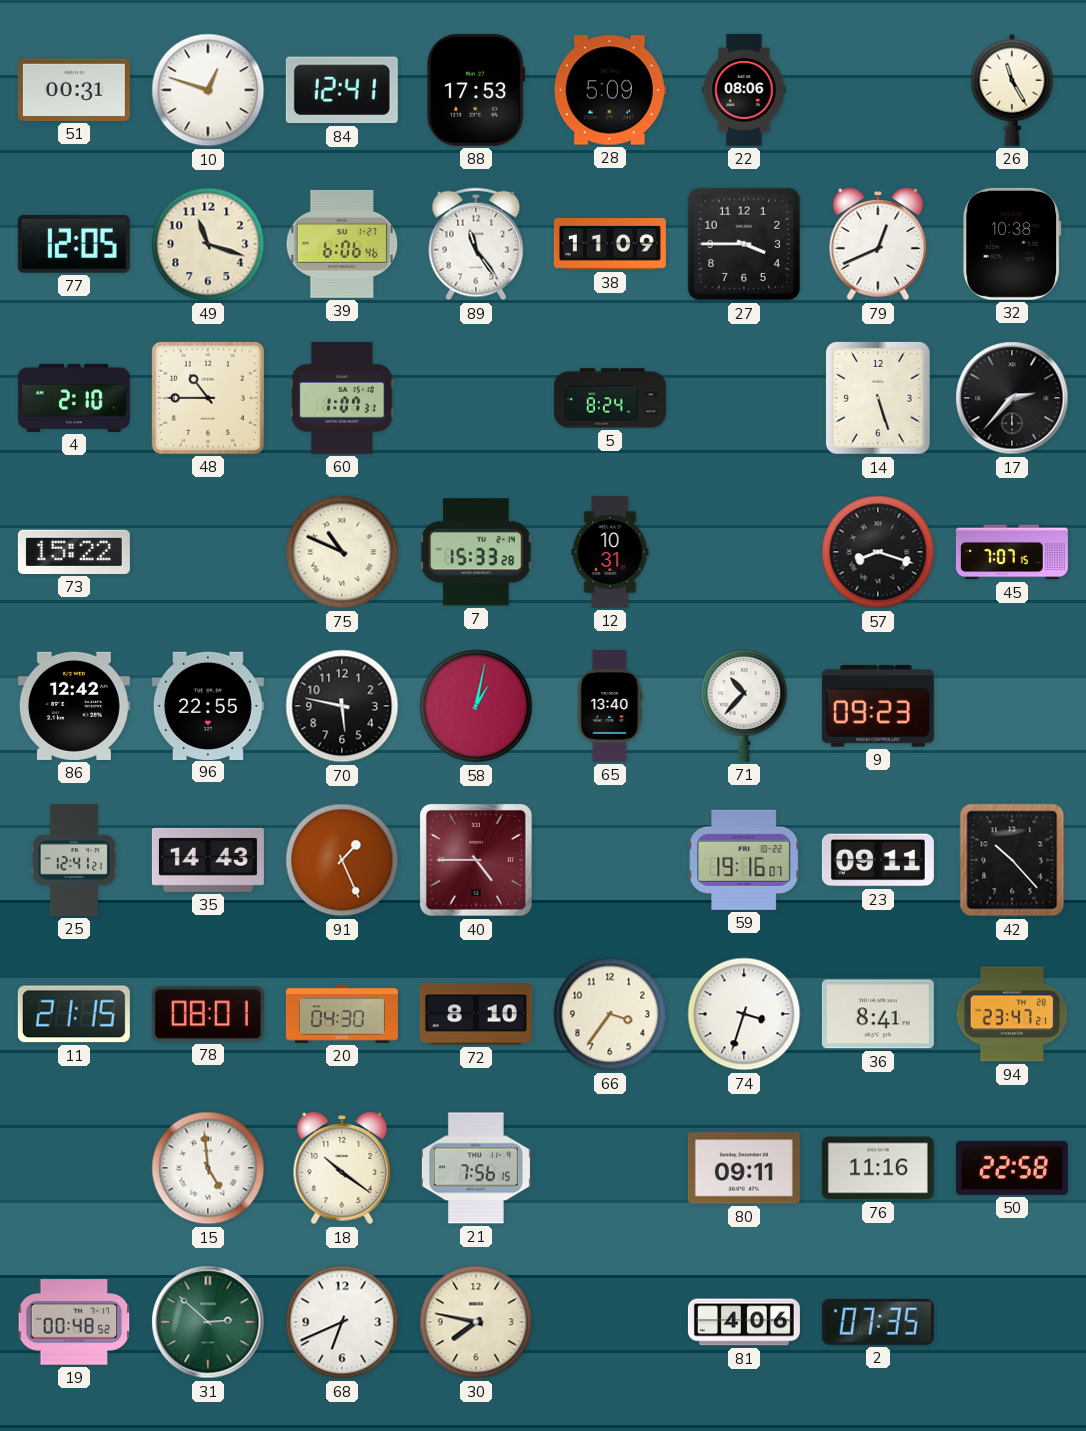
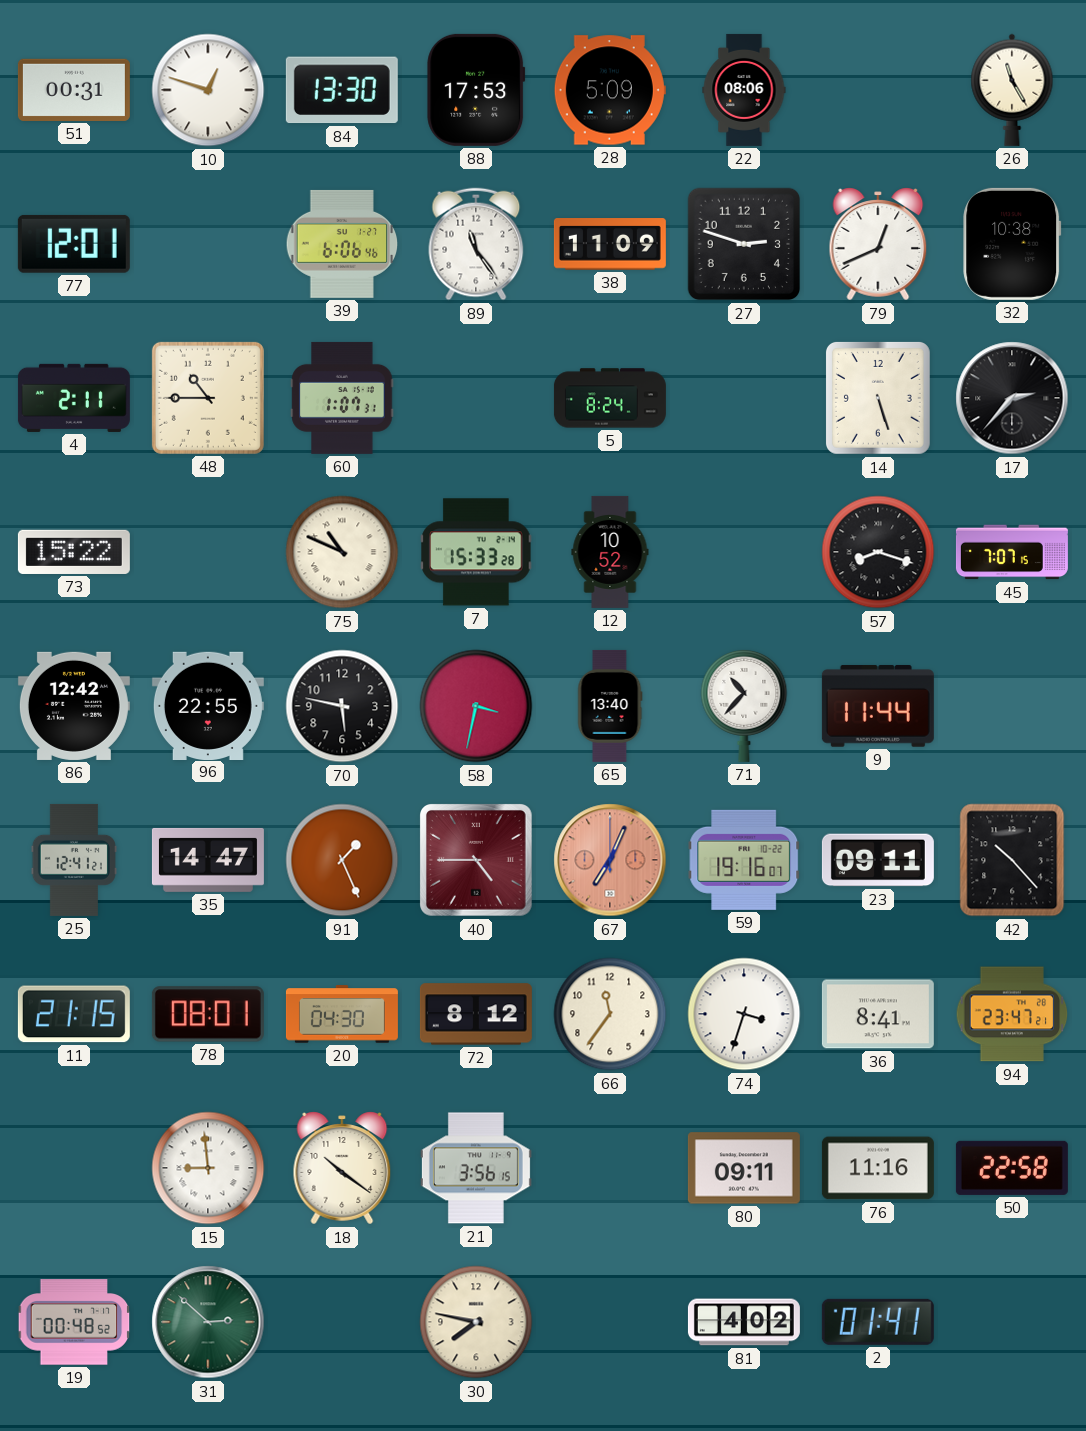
84: 12:41 -> 13:30 (342, 90)
77: 12:05 -> 12:01 (74, 244)
49: 11:18 -> none (208, 244)
27: 3:45 -> 2:48 (744, 244)
4: 2:10 -> 2:11 (74, 398)
12: 10:31 -> 10:52 (610, 552)
58: 1:02 -> 3:32 (476, 706)
9: 09:23 -> 11:44 (878, 706)
35: 14:43 -> 14:47 (208, 860)
67: none -> 7:04 (610, 860)
72: 8:10 -> 8:12 (476, 1014)
66: 3:36 -> 11:36 (610, 1014)
15: 4:59 -> 8:59 (208, 1168)
21: 7:56 -> 3:56 (476, 1168)
68: 6:41 -> none (342, 1322)
81: 4:06 -> 4:02 (744, 1322)
2: 07:35 -> 01:41 (878, 1322)
